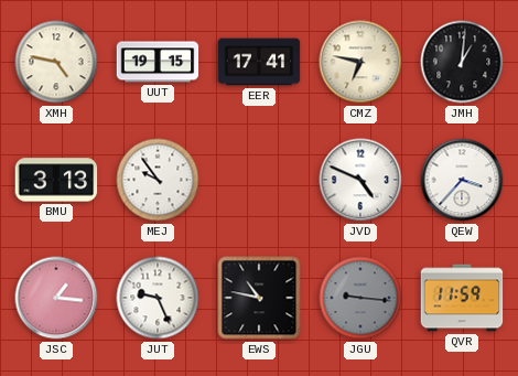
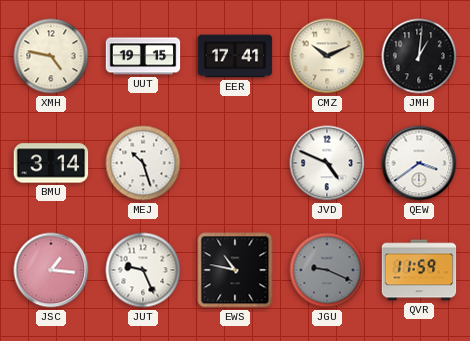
CMZ: 6:47 -> 10:11 (327, 56)
BMU: 3:13 -> 3:14 (51, 163)
MEJ: 9:54 -> 10:27 (143, 163)
QEW: 3:37 -> 3:39 (419, 163)
JGU: 9:16 -> 9:19 (327, 270)
